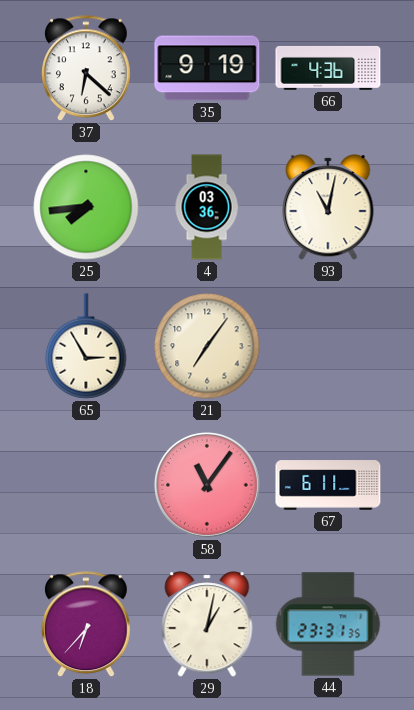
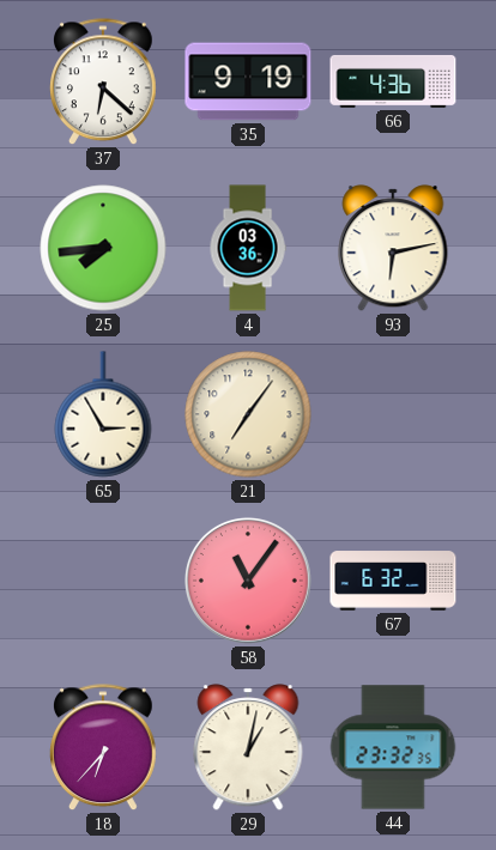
93: 11:02 -> 6:13 (393, 248)
67: 6:11 -> 6:32 (393, 581)
44: 23:31 -> 23:32 (393, 747)
